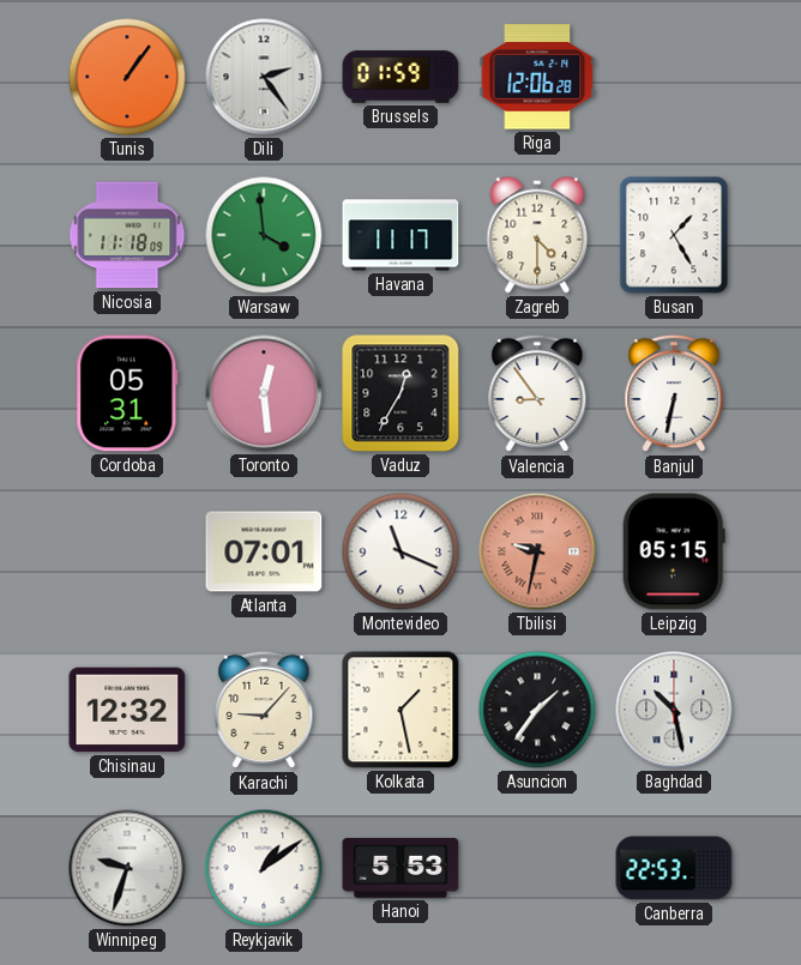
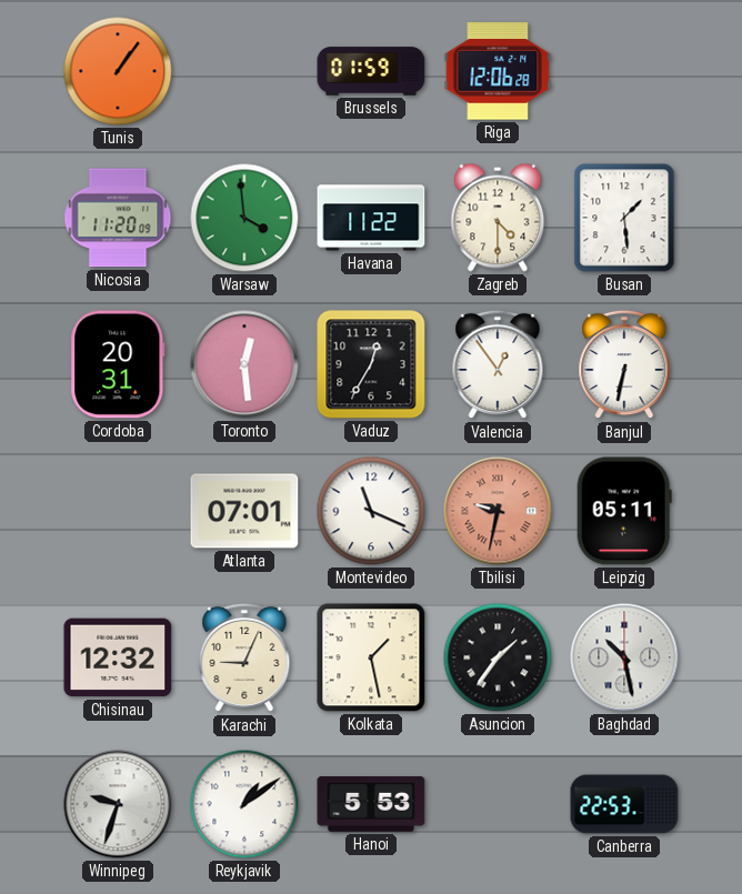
Dili: 2:24 -> none (264, 77)
Nicosia: 11:18 -> 11:20 (118, 218)
Havana: 11:17 -> 11:22 (371, 218)
Busan: 1:25 -> 1:29 (624, 218)
Cordoba: 05:31 -> 20:31 (118, 364)
Valencia: 8:54 -> 12:54 (498, 364)
Leipzig: 05:15 -> 05:11 (624, 511)
Karachi: 9:07 -> 9:04 (244, 657)
